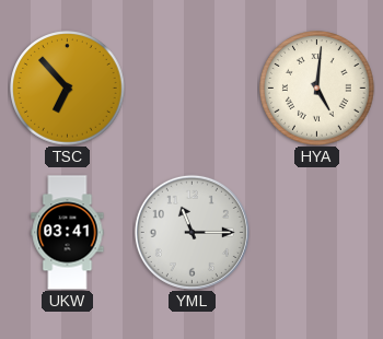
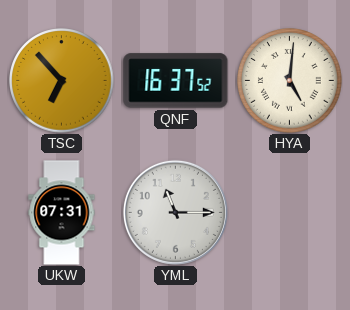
QNF: none -> 16:37 (176, 81)
UKW: 03:41 -> 07:31 (62, 213)
